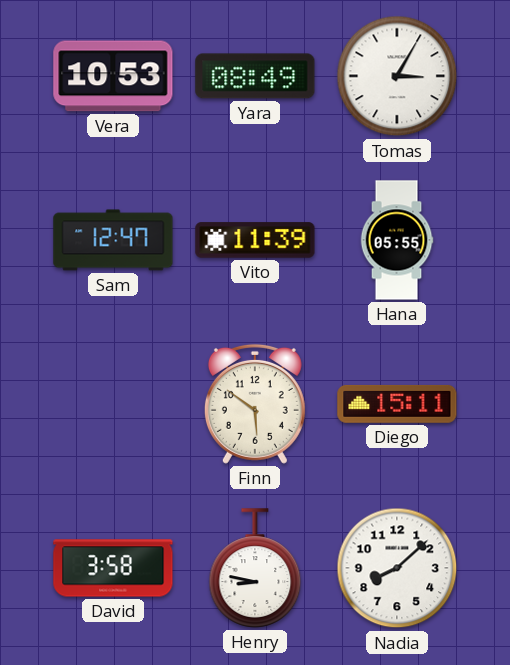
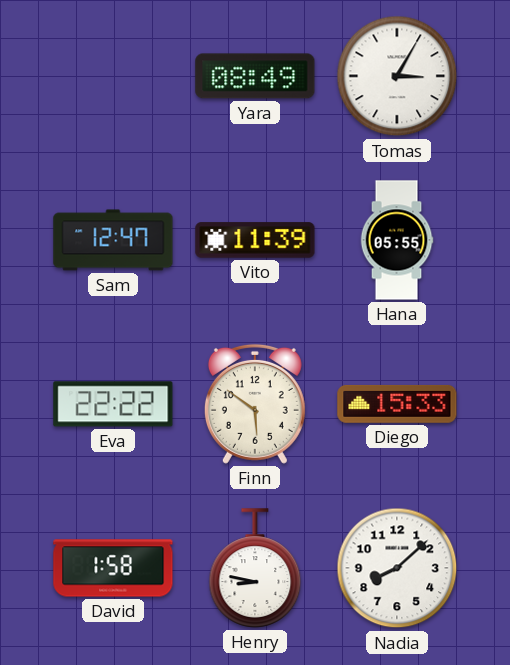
Vera: 10:53 -> none (113, 76)
Eva: none -> 22:22 (113, 404)
Diego: 15:11 -> 15:33 (397, 404)
David: 3:58 -> 1:58 (113, 568)
